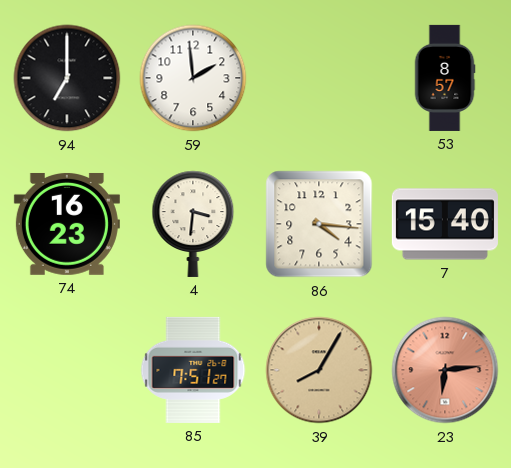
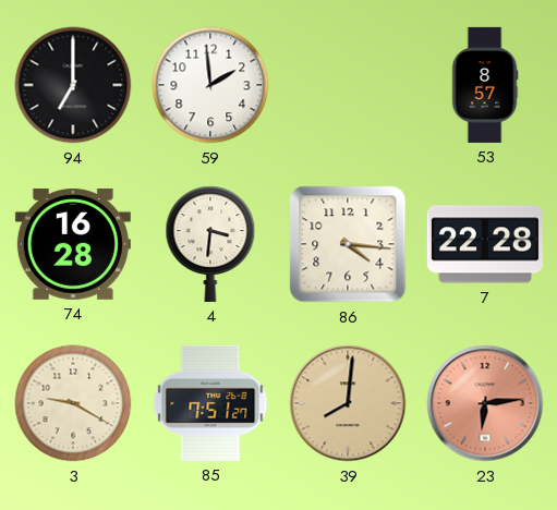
74: 16:23 -> 16:28 (73, 244)
7: 15:40 -> 22:28 (485, 244)
3: none -> 9:20 (73, 403)
39: 8:05 -> 8:01 (348, 403)
